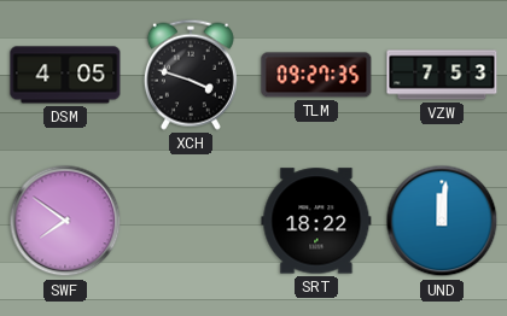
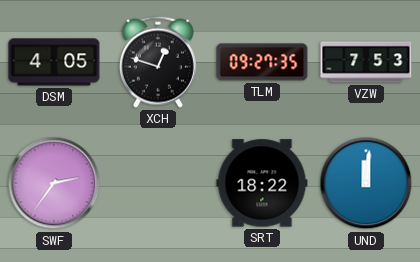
XCH: 3:48 -> 12:48 (158, 62)
SWF: 7:51 -> 2:36 (54, 183)
